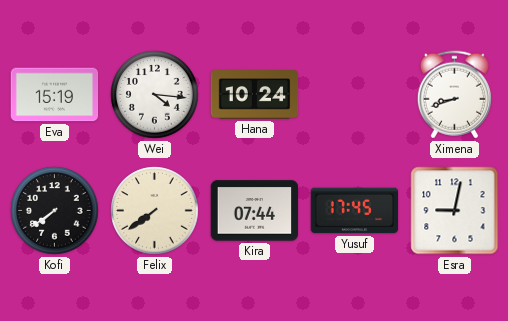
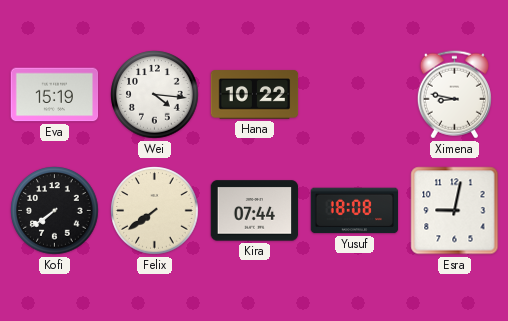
Hana: 10:24 -> 10:22 (255, 95)
Ximena: 8:42 -> 8:47 (454, 95)
Yusuf: 17:45 -> 18:08 (355, 211)
